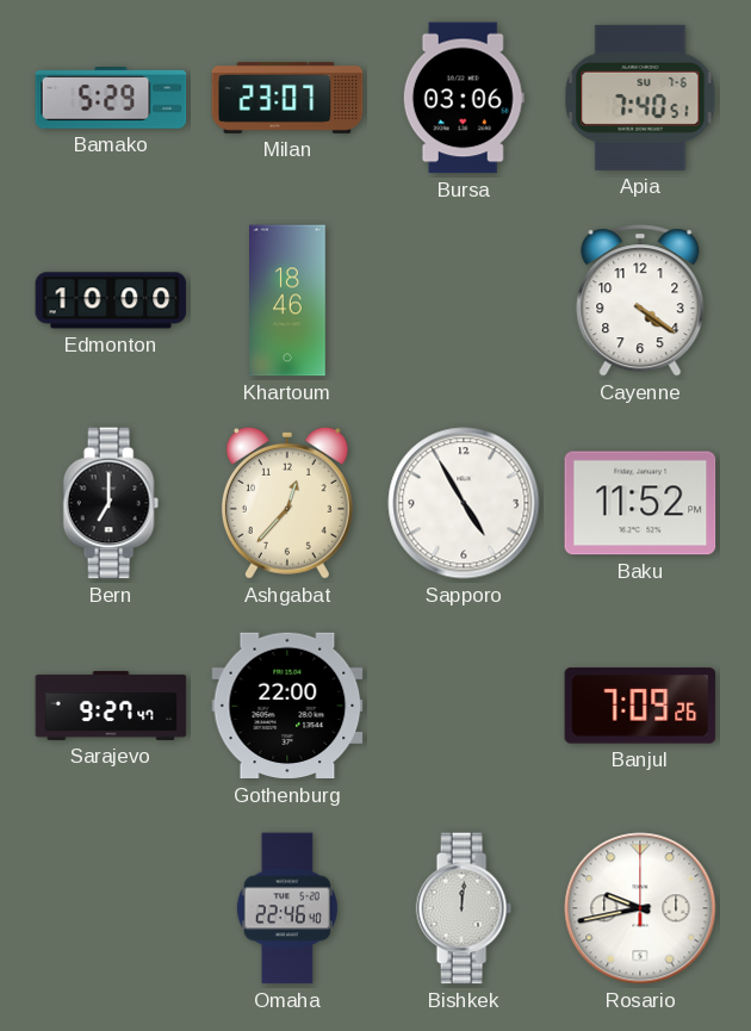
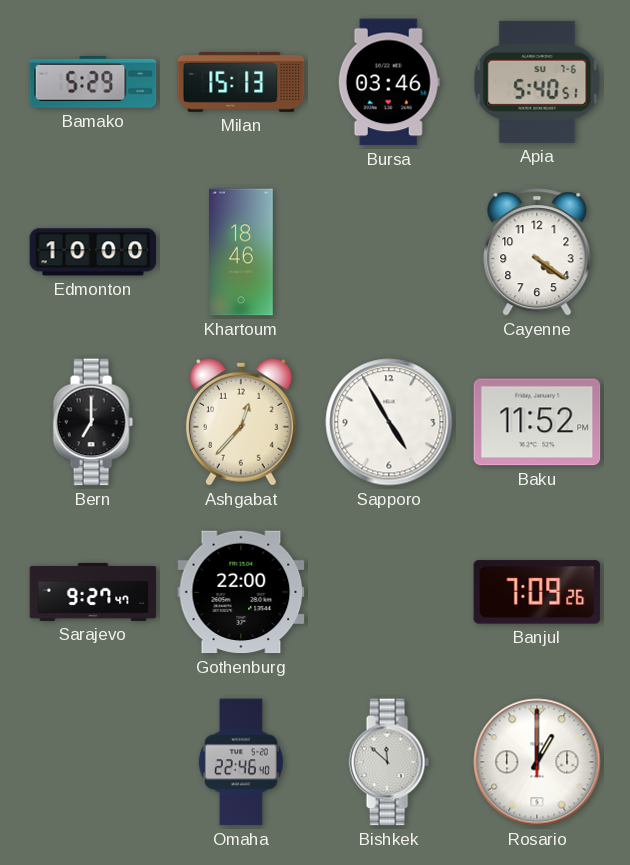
Milan: 23:07 -> 15:13 (241, 82)
Bursa: 03:06 -> 03:46 (389, 82)
Apia: 7:40 -> 5:40 (537, 82)
Bishkek: 12:01 -> 11:52 (389, 762)
Rosario: 9:43 -> 1:00 (537, 762)
